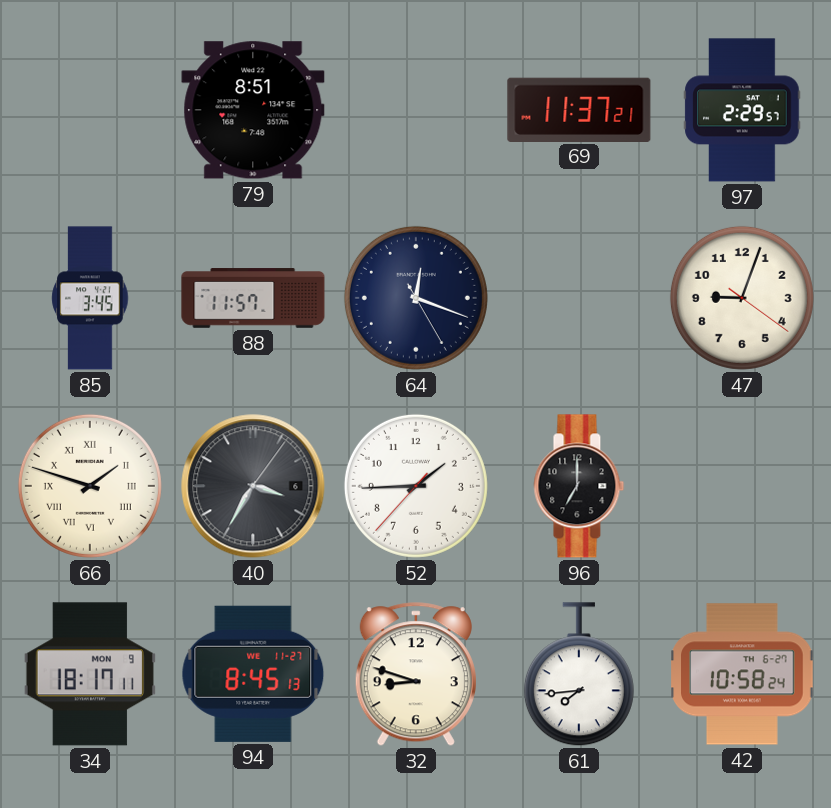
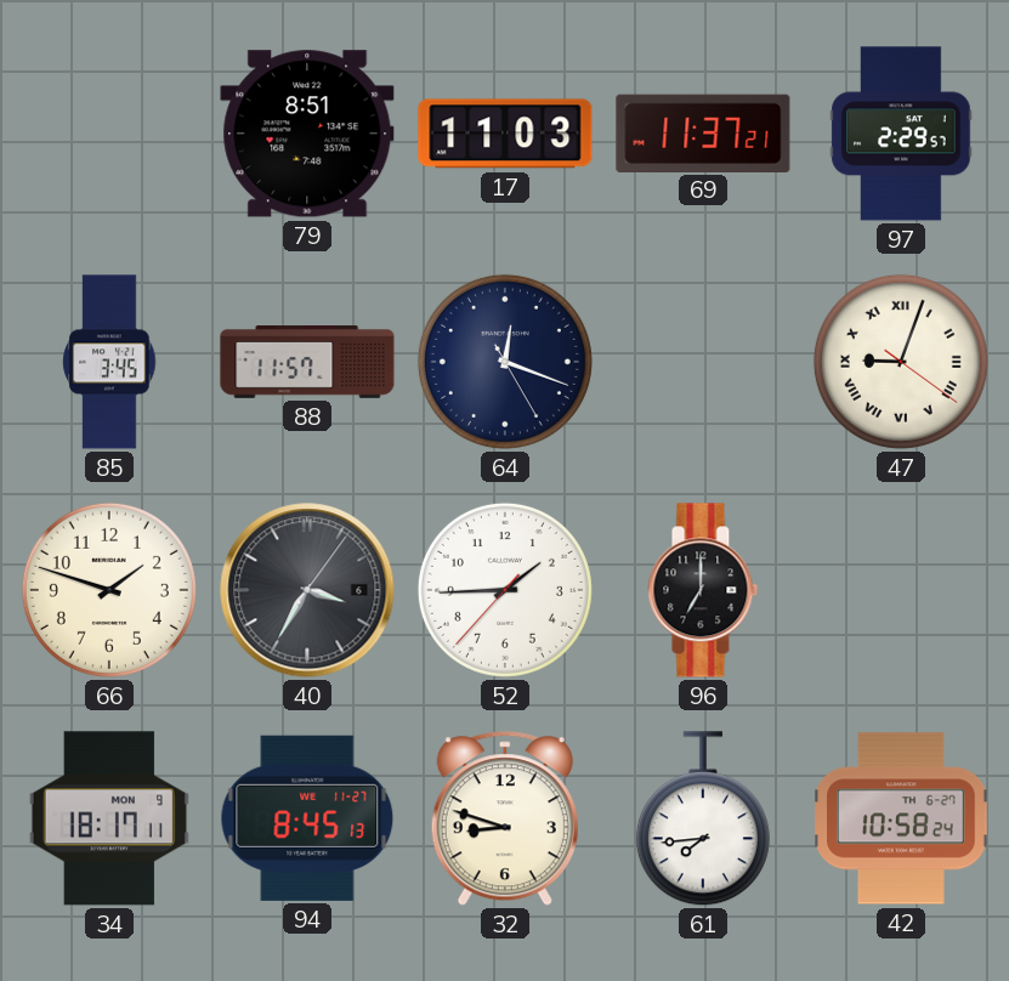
17: none -> 11:03 (505, 134)
47 numerals: Arabic -> Roman (901, 362)
66 numerals: Roman -> Arabic (109, 590)
